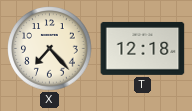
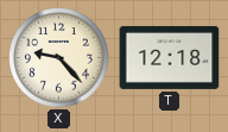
X: 7:23 -> 9:23 (59, 58)
